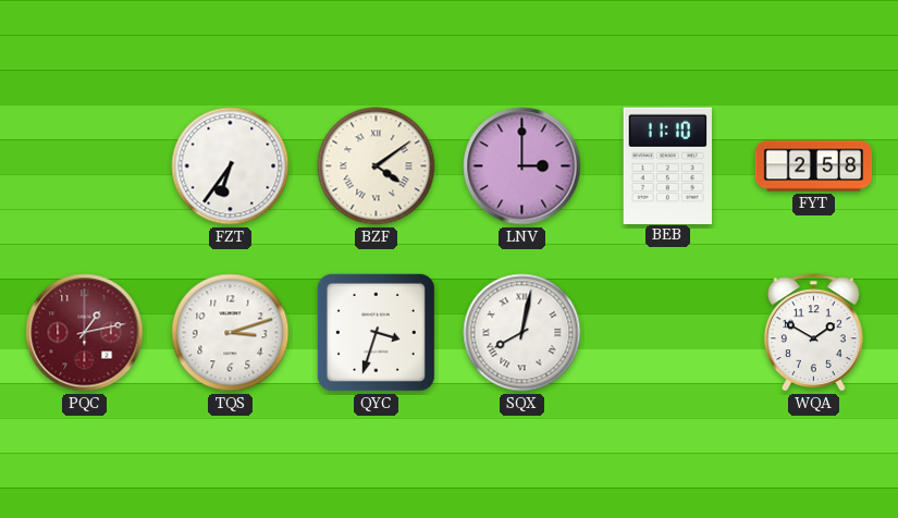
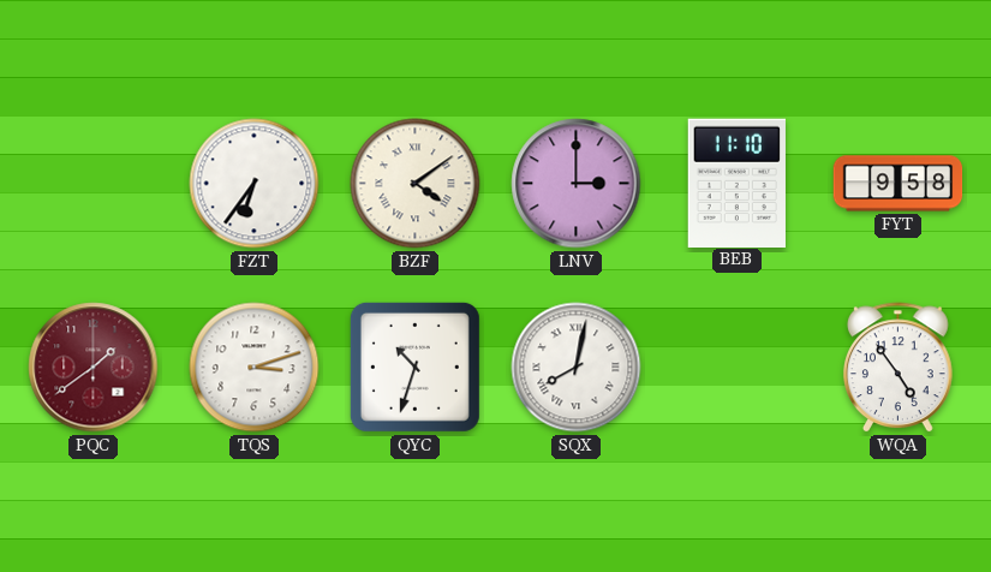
FYT: 2:58 -> 9:58 (899, 184)
PQC: 1:13 -> 1:39 (94, 368)
QYC: 3:33 -> 10:33 (414, 367)
WQA: 1:50 -> 4:54 (899, 368)
